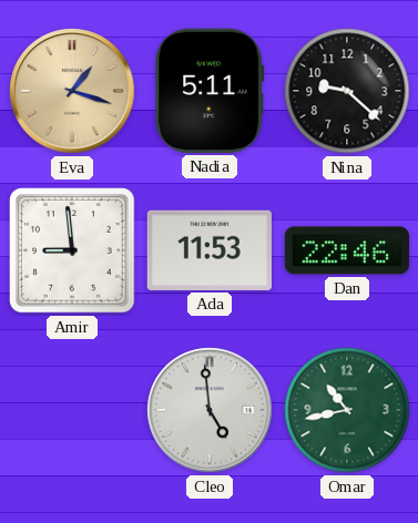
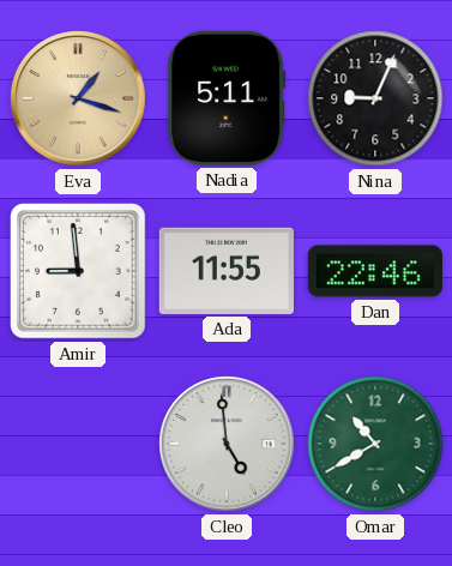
Nina: 9:22 -> 9:04 (375, 98)
Ada: 11:53 -> 11:55 (227, 271)
Omar: 10:43 -> 10:40 (375, 444)
